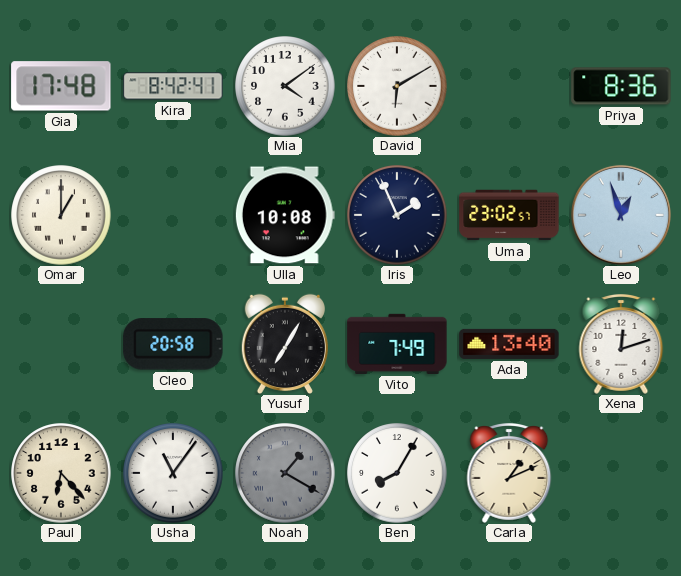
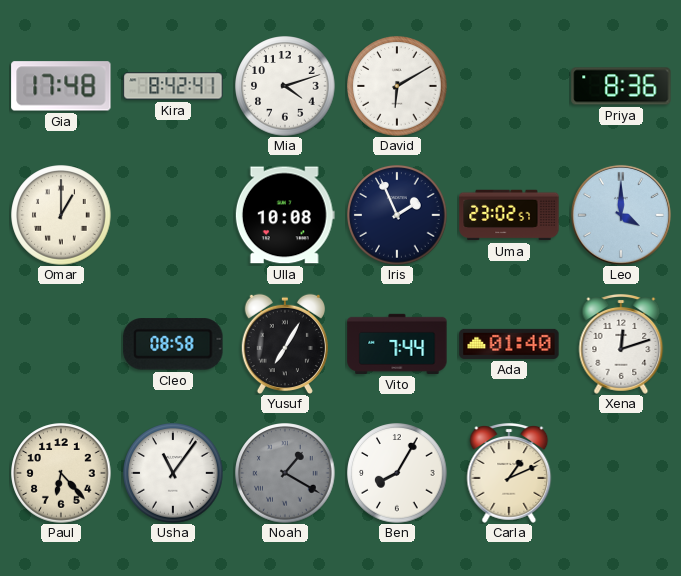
Mia: 4:09 -> 4:12 (285, 86)
Leo: 12:57 -> 4:00 (621, 215)
Cleo: 20:58 -> 08:58 (173, 344)
Vito: 7:49 -> 7:44 (397, 344)
Ada: 13:40 -> 01:40 (509, 344)
